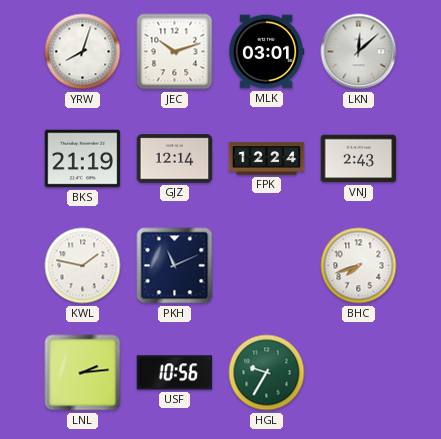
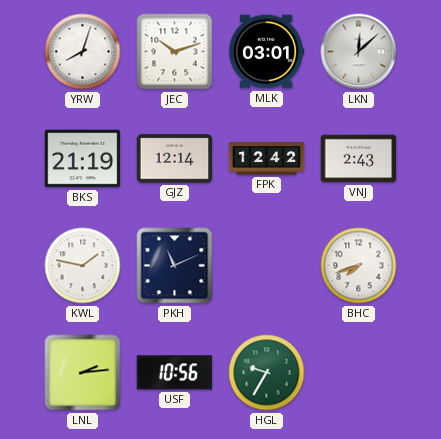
FPK: 12:24 -> 12:42 (267, 159)
